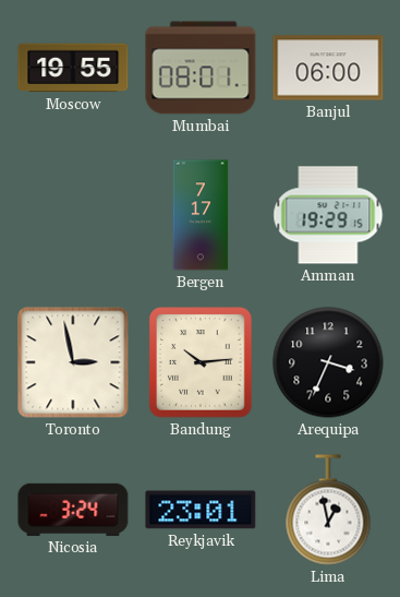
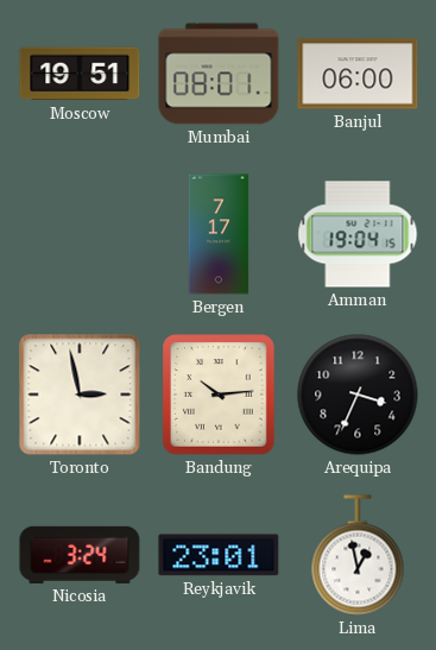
Moscow: 19:55 -> 19:51 (80, 74)
Amman: 19:29 -> 19:04 (358, 234)
